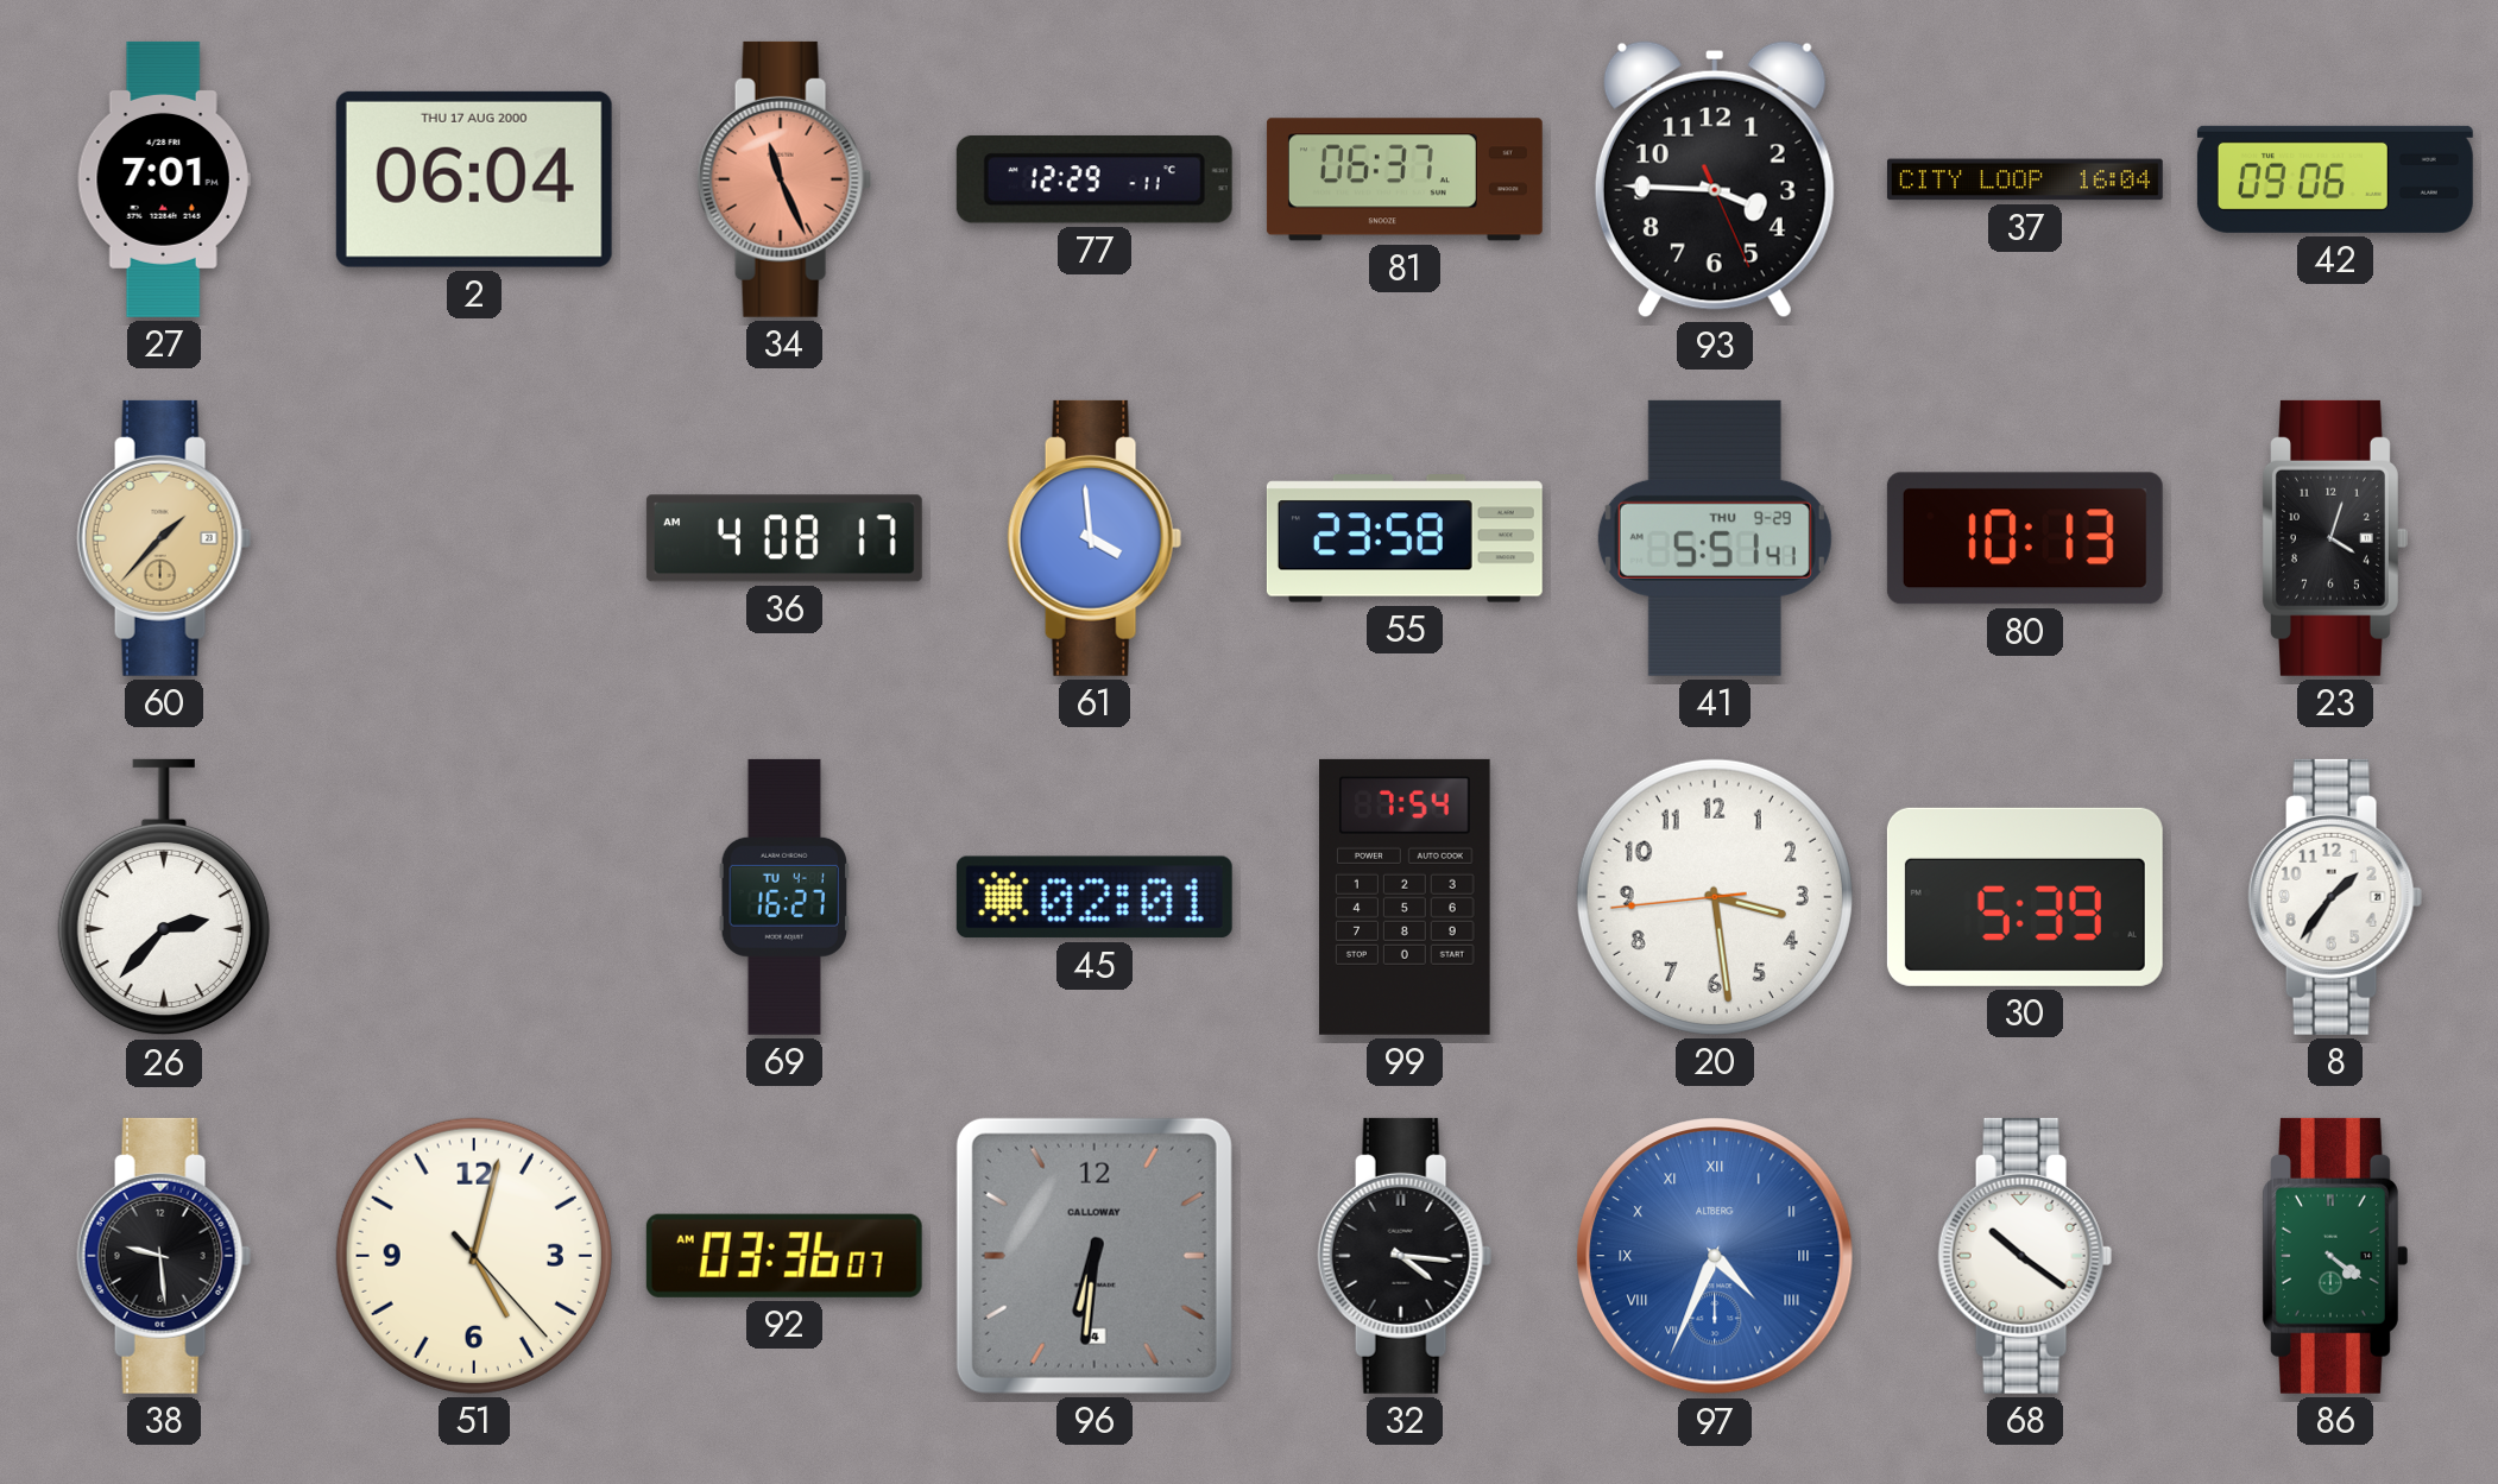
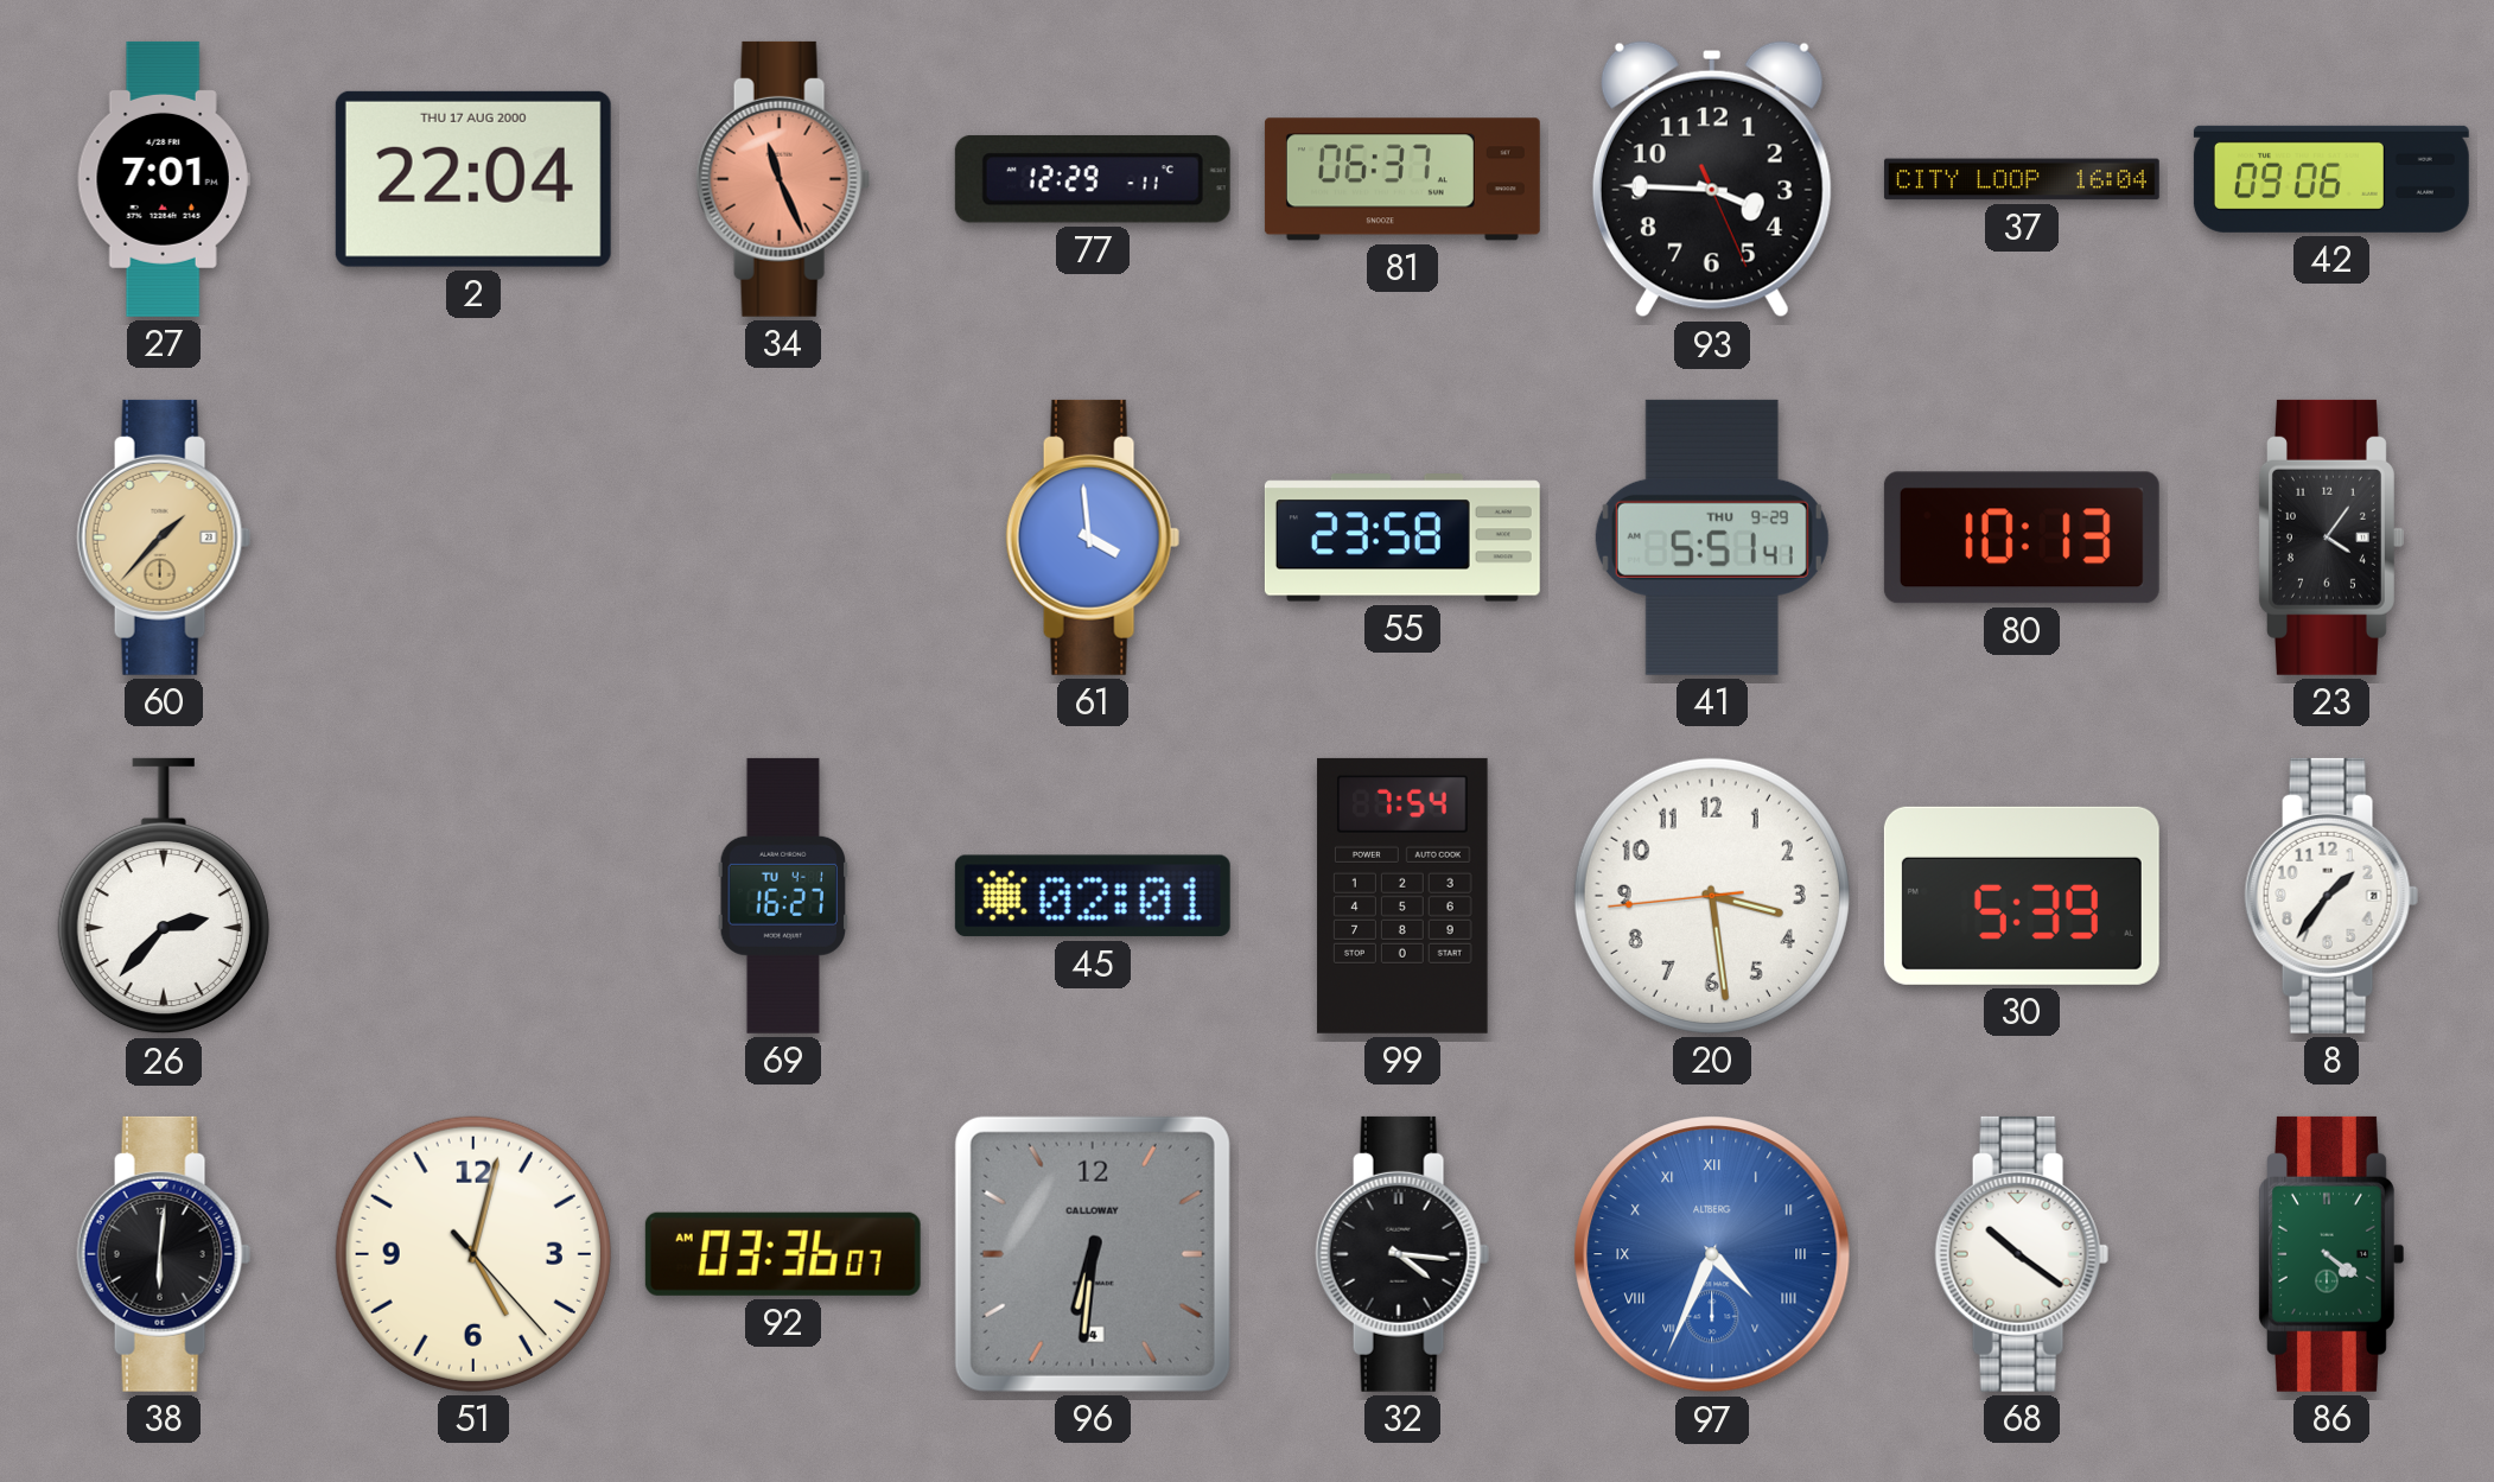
2: 06:04 -> 22:04 (473, 179)
36: 4:08 -> none (784, 538)
23: 4:03 -> 4:06 (2330, 538)
38: 9:29 -> 6:01 (164, 1254)
